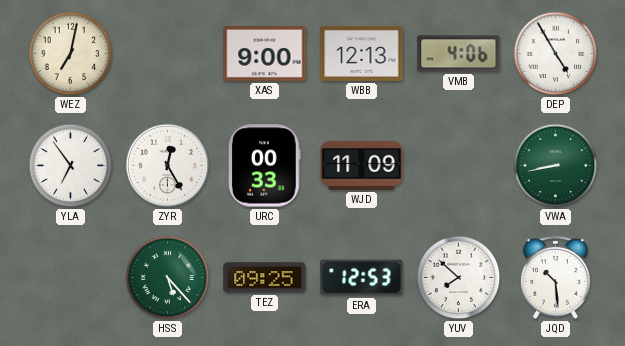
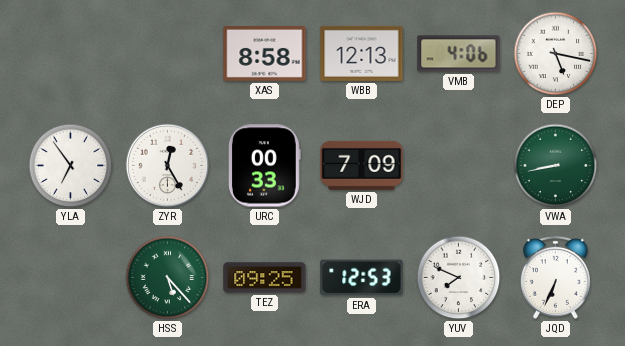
WEZ: 7:02 -> none (71, 54)
XAS: 9:00 -> 8:58 (265, 54)
DEP: 4:55 -> 5:17 (556, 54)
WJD: 11:09 -> 7:09 (362, 165)
YUV: 7:52 -> 7:49 (459, 278)
JQD: 10:29 -> 6:34 (555, 277)
